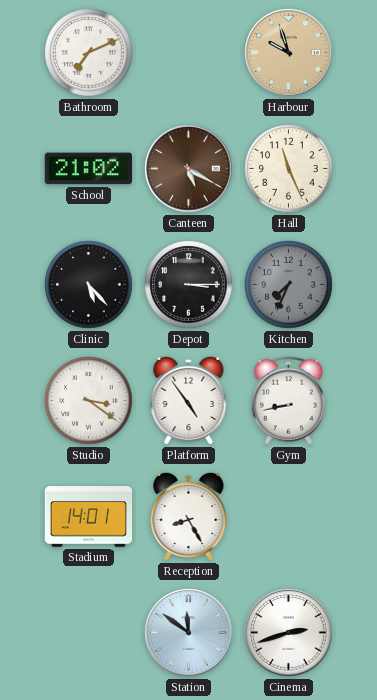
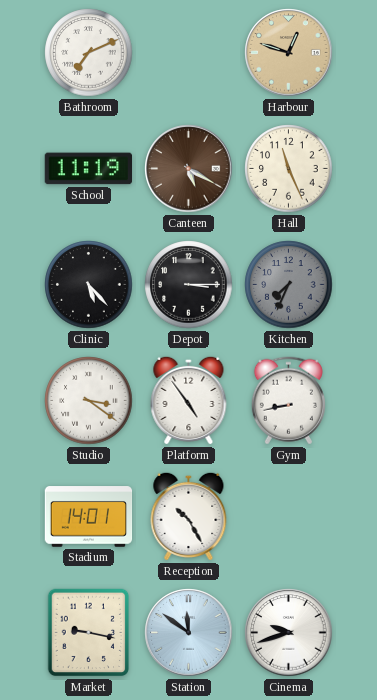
Harbour: 9:57 -> 12:48 (289, 53)
School: 21:02 -> 11:19 (88, 169)
Reception: 8:25 -> 10:25 (189, 516)
Market: none -> 9:17 (89, 633)
Cinema: 2:42 -> 9:42 (289, 633)
